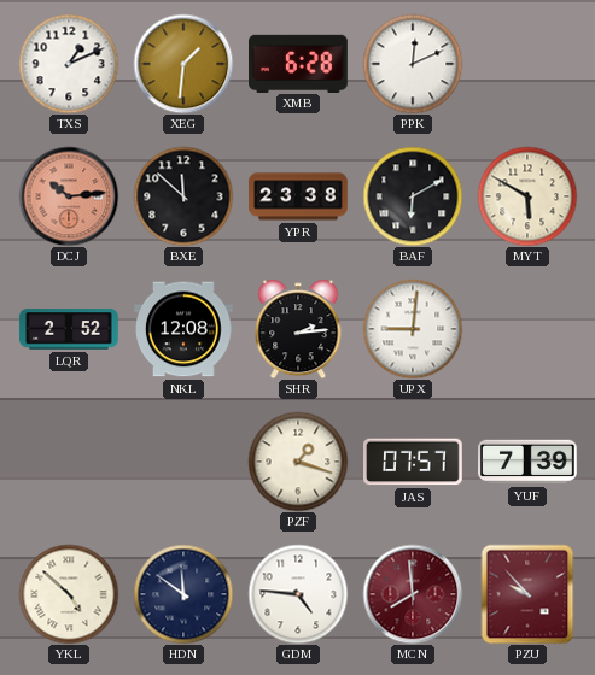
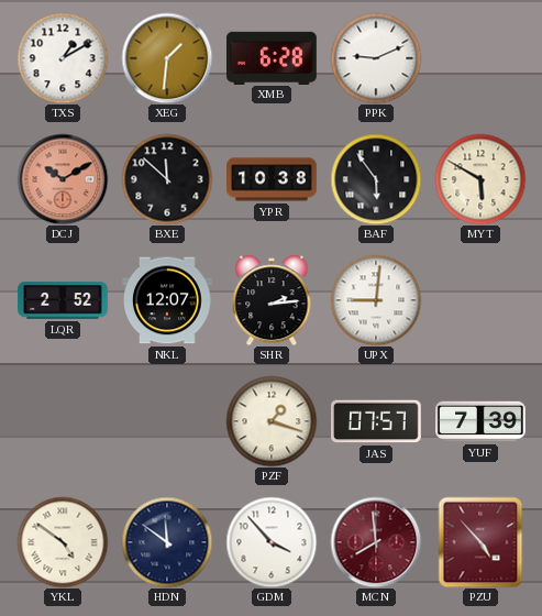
TXS: 1:11 -> 1:10 (63, 58)
PPK: 12:11 -> 9:11 (376, 58)
DCJ: 10:14 -> 10:10 (63, 179)
YPR: 23:38 -> 10:38 (272, 179)
BAF: 6:10 -> 5:54 (376, 179)
NKL: 12:08 -> 12:07 (168, 300)
YKL: 4:52 -> 4:51 (63, 542)
GDM: 4:46 -> 3:53 (272, 542)
PZU: 9:53 -> 4:53 (480, 542)
